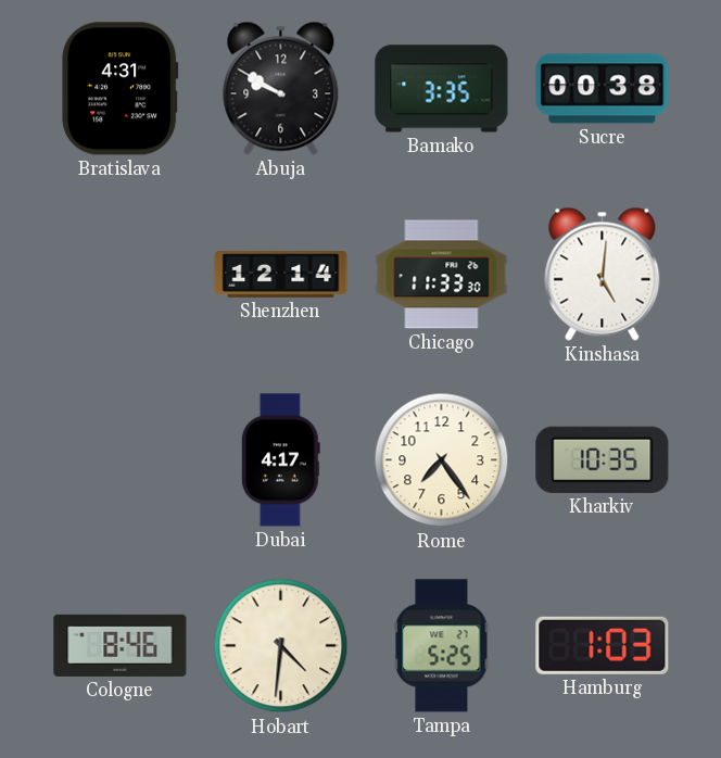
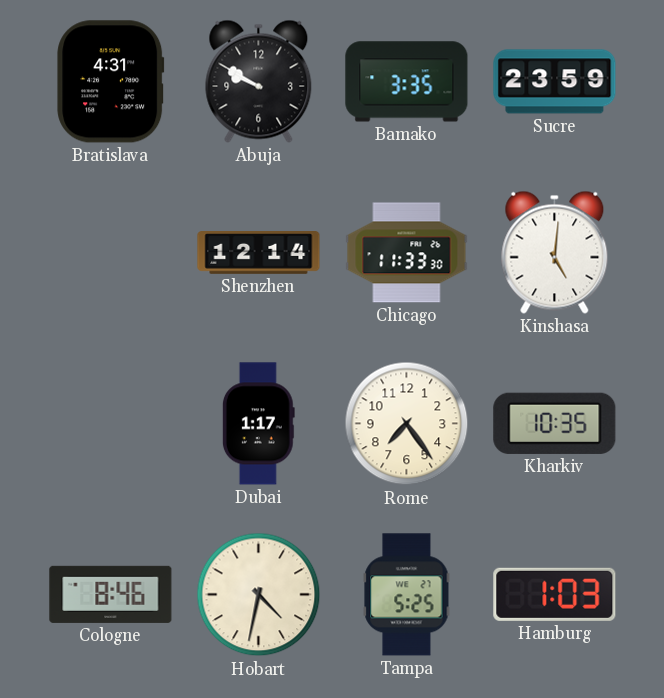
Sucre: 00:38 -> 23:59 (555, 82)
Dubai: 4:17 -> 1:17 (258, 424)
Hobart: 4:31 -> 4:32 (259, 595)
